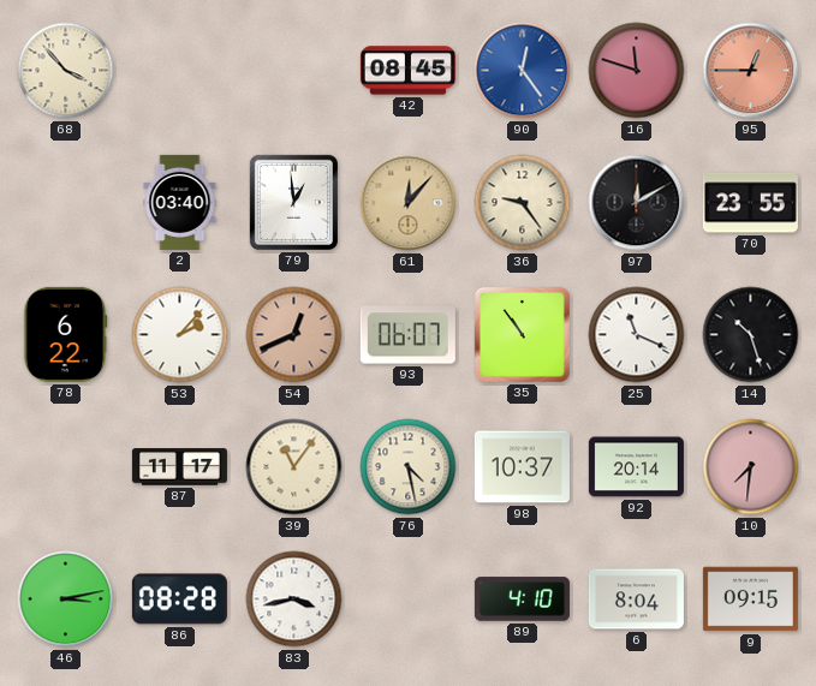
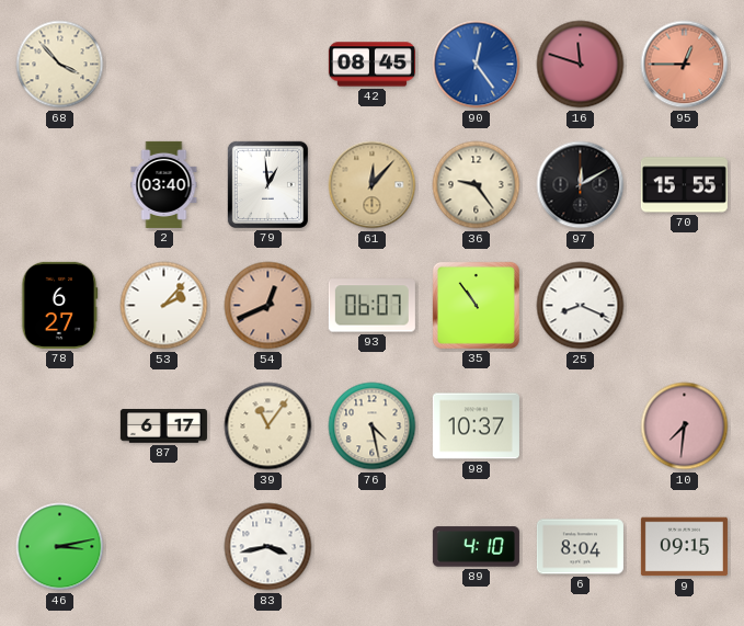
70: 23:55 -> 15:55 (684, 185)
78: 6:22 -> 6:27 (59, 305)
25: 11:19 -> 8:19 (581, 306)
14: 10:27 -> none (751, 335)
87: 11:17 -> 6:17 (163, 426)
92: 20:14 -> none (636, 467)
86: 08:28 -> none (179, 599)
